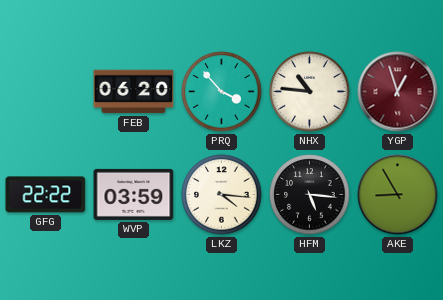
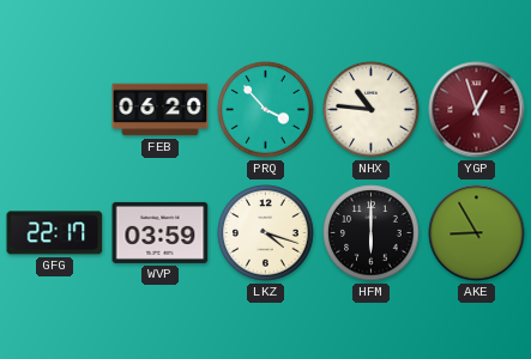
GFG: 22:22 -> 22:17 (55, 233)
LKZ: 4:16 -> 4:18 (266, 233)
HFM: 5:16 -> 6:00 (372, 233)
